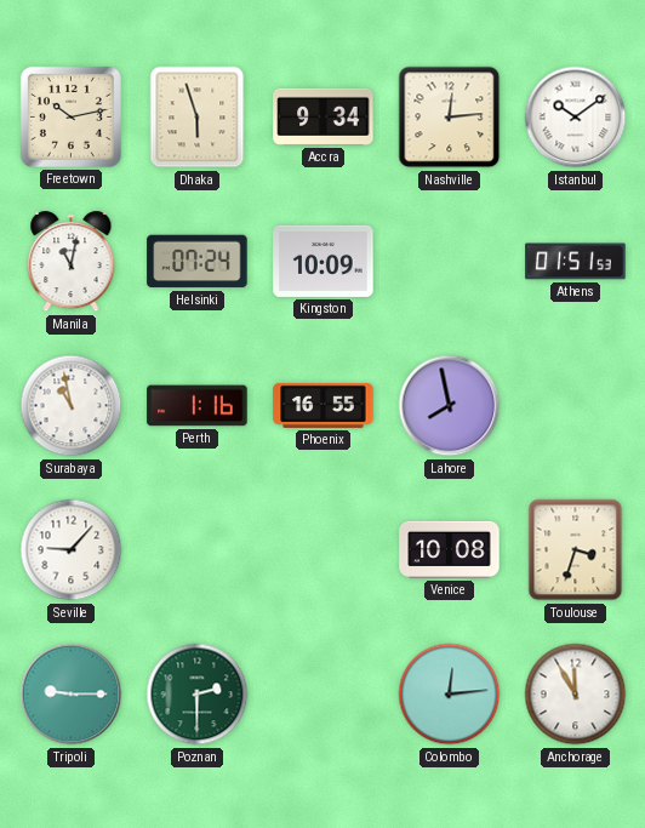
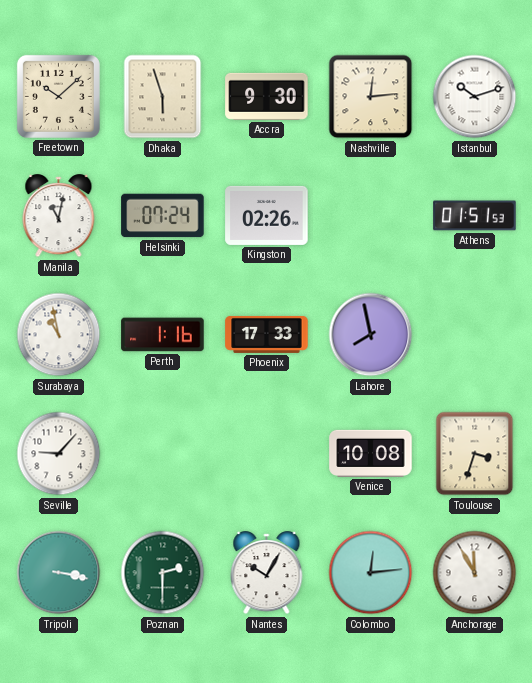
Freetown: 10:13 -> 10:08 (58, 96)
Accra: 9:34 -> 9:30 (267, 96)
Istanbul: 10:09 -> 10:12 (475, 97)
Kingston: 10:09 -> 02:26 (267, 215)
Phoenix: 16:55 -> 17:33 (267, 334)
Tripoli: 9:15 -> 3:17 (59, 573)
Nantes: none -> 10:05 (267, 573)
